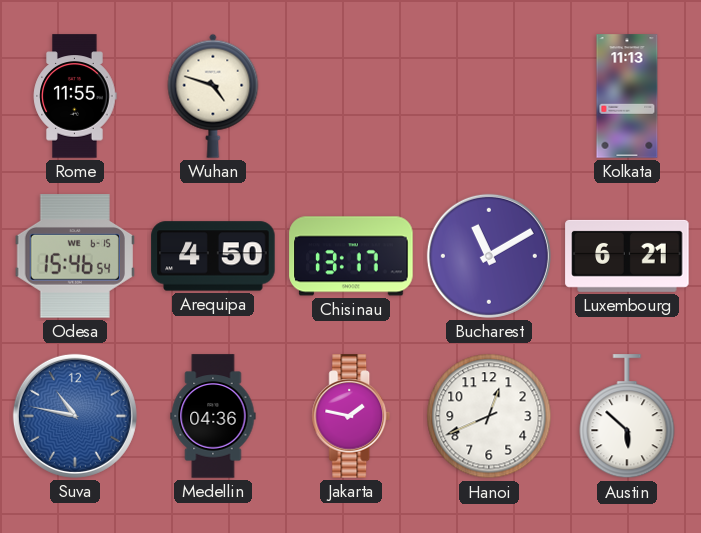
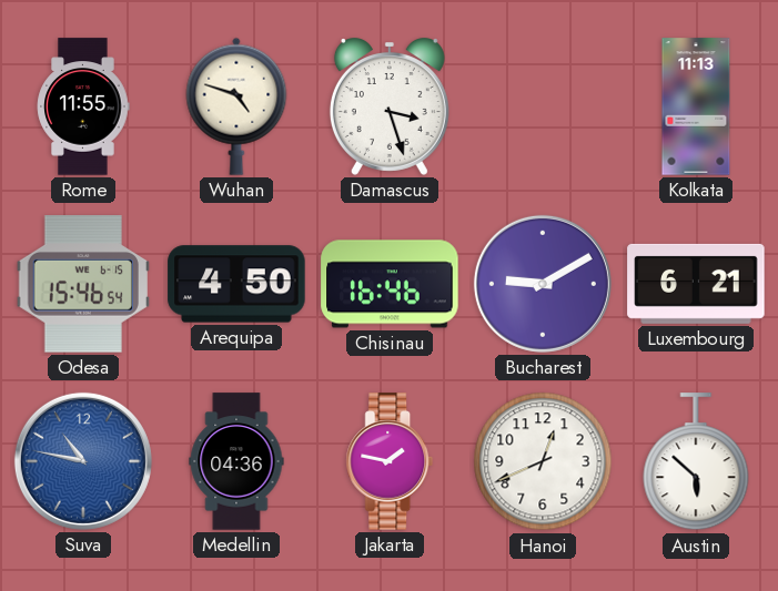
Damascus: none -> 3:27 (390, 108)
Chisinau: 13:17 -> 16:46 (390, 284)
Bucharest: 11:10 -> 9:10 (543, 284)
